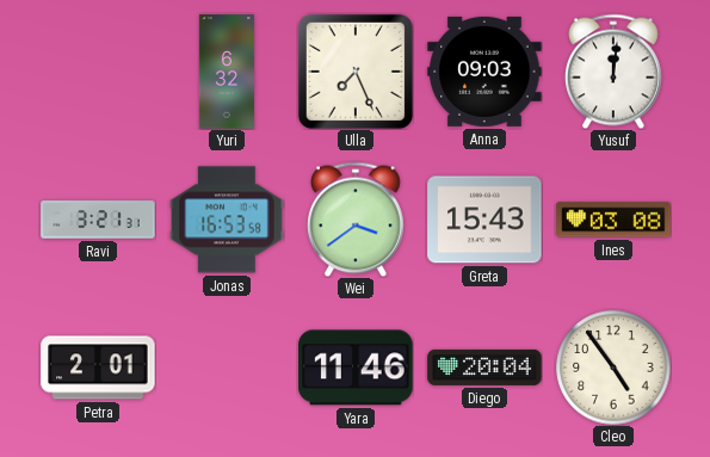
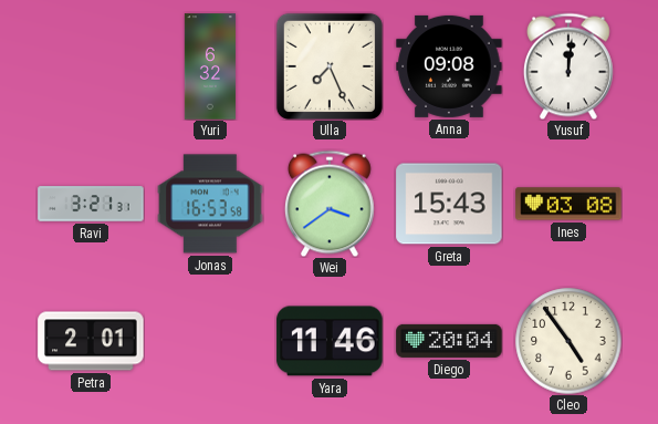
Anna: 09:03 -> 09:08 (449, 66)
